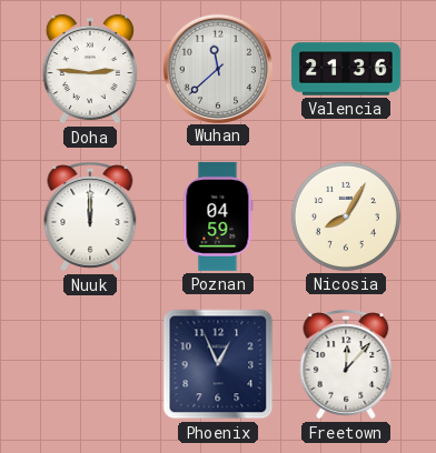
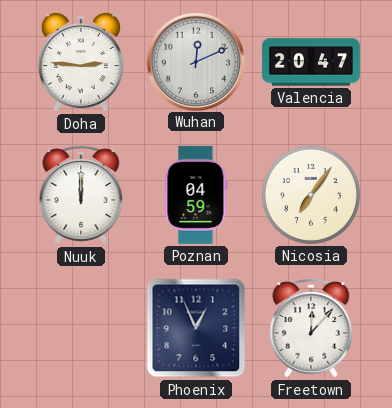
Wuhan: 11:38 -> 12:11 (195, 61)
Valencia: 21:36 -> 20:47 (311, 62)
Nicosia: 8:05 -> 7:06 (311, 195)
